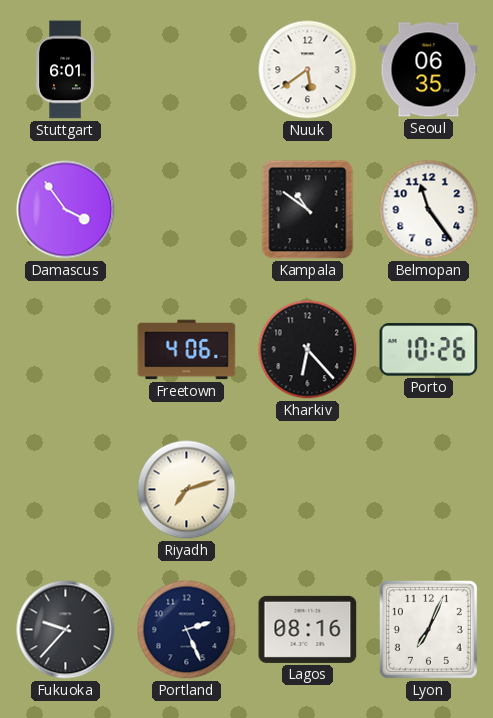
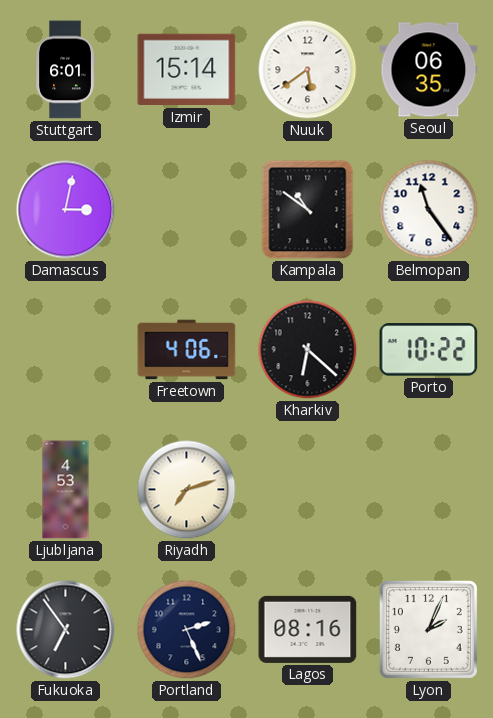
Izmir: none -> 15:14 (187, 70)
Damascus: 3:54 -> 3:02 (66, 210)
Kharkiv: 6:23 -> 6:22 (308, 350)
Porto: 10:26 -> 10:22 (429, 350)
Ljubljana: none -> 4:53 (66, 490)
Fukuoka: 9:37 -> 6:54 (66, 630)
Lyon: 7:04 -> 2:04 (428, 629)
